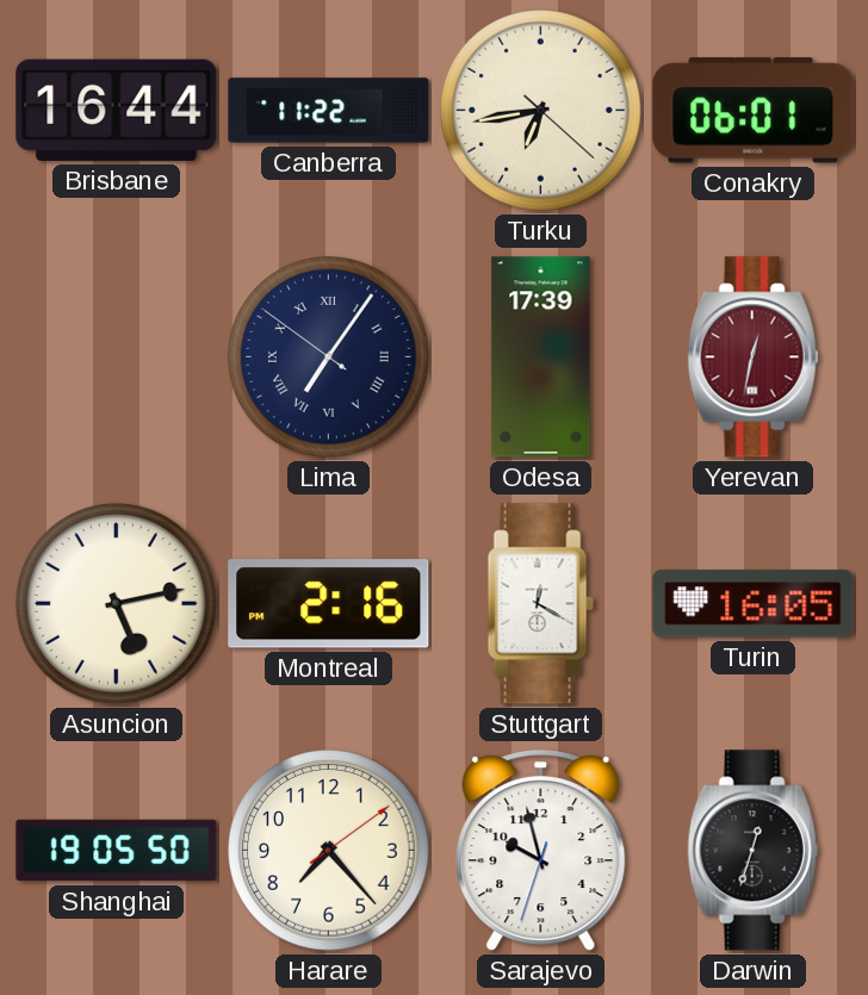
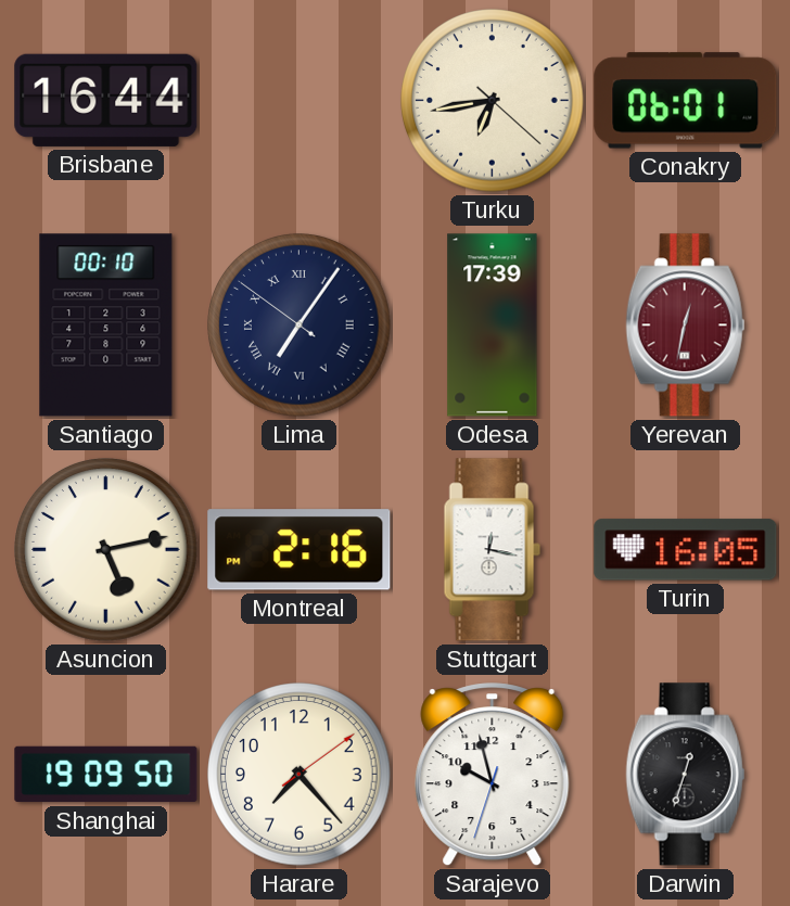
Canberra: 11:22 -> none (329, 111)
Santiago: none -> 00:10 (106, 326)
Stuttgart: 12:20 -> 12:17 (492, 550)
Shanghai: 19:05 -> 19:09 (106, 775)
